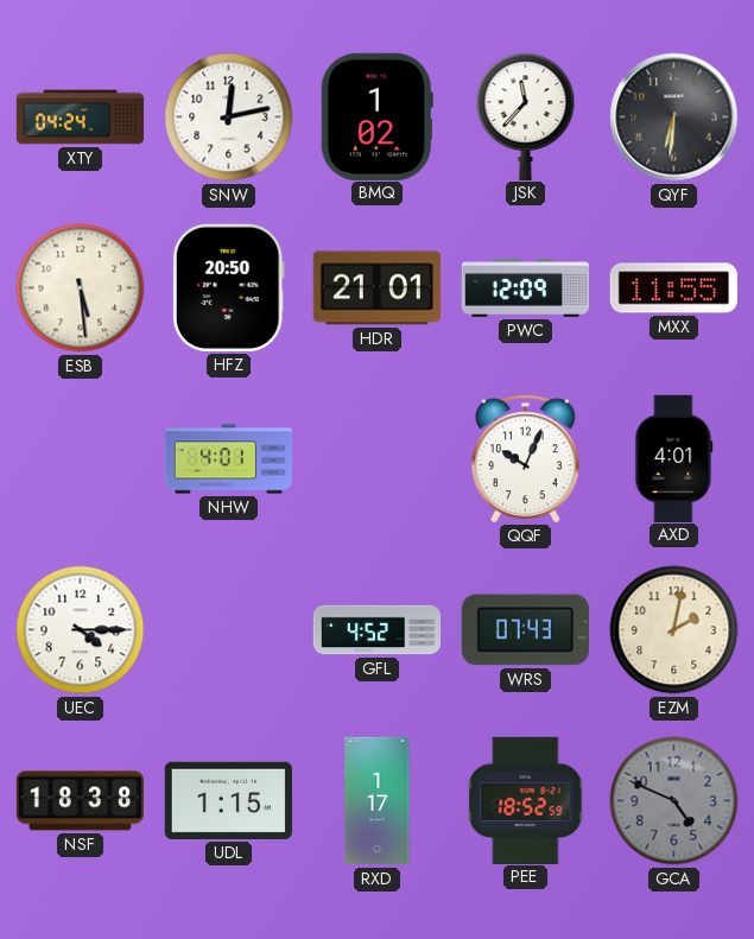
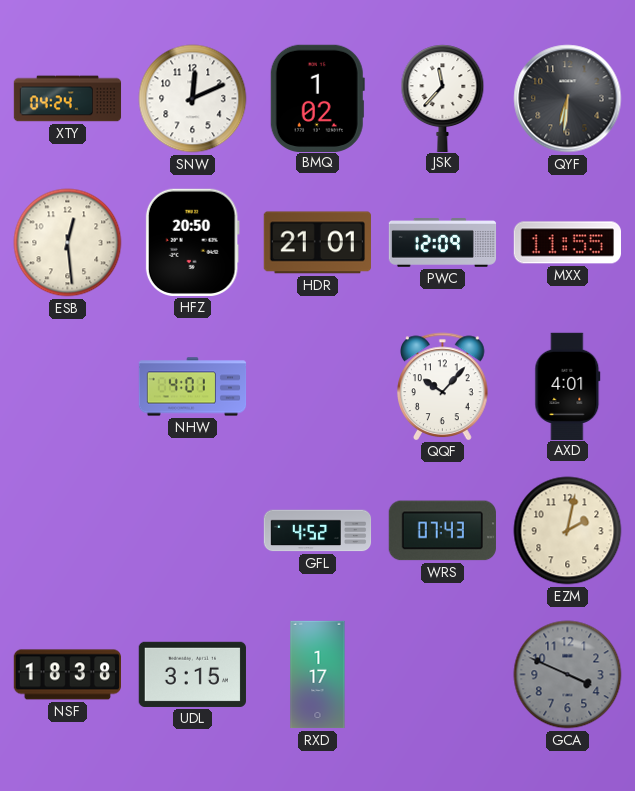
SNW: 12:13 -> 12:11 (193, 99)
ESB: 5:29 -> 12:29 (68, 243)
QQF: 10:04 -> 10:07 (443, 386)
UEC: 4:15 -> none (81, 630)
UDL: 1:15 -> 3:15 (192, 674)
PEE: 18:52 -> none (526, 800)
GCA: 4:49 -> 3:49 (568, 675)
